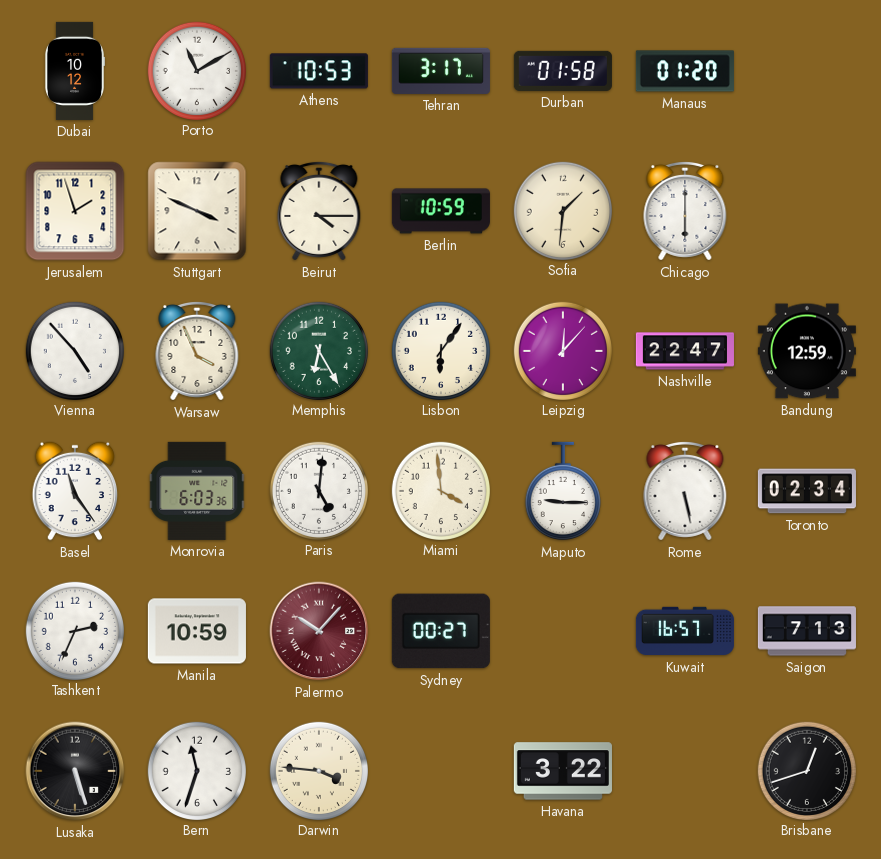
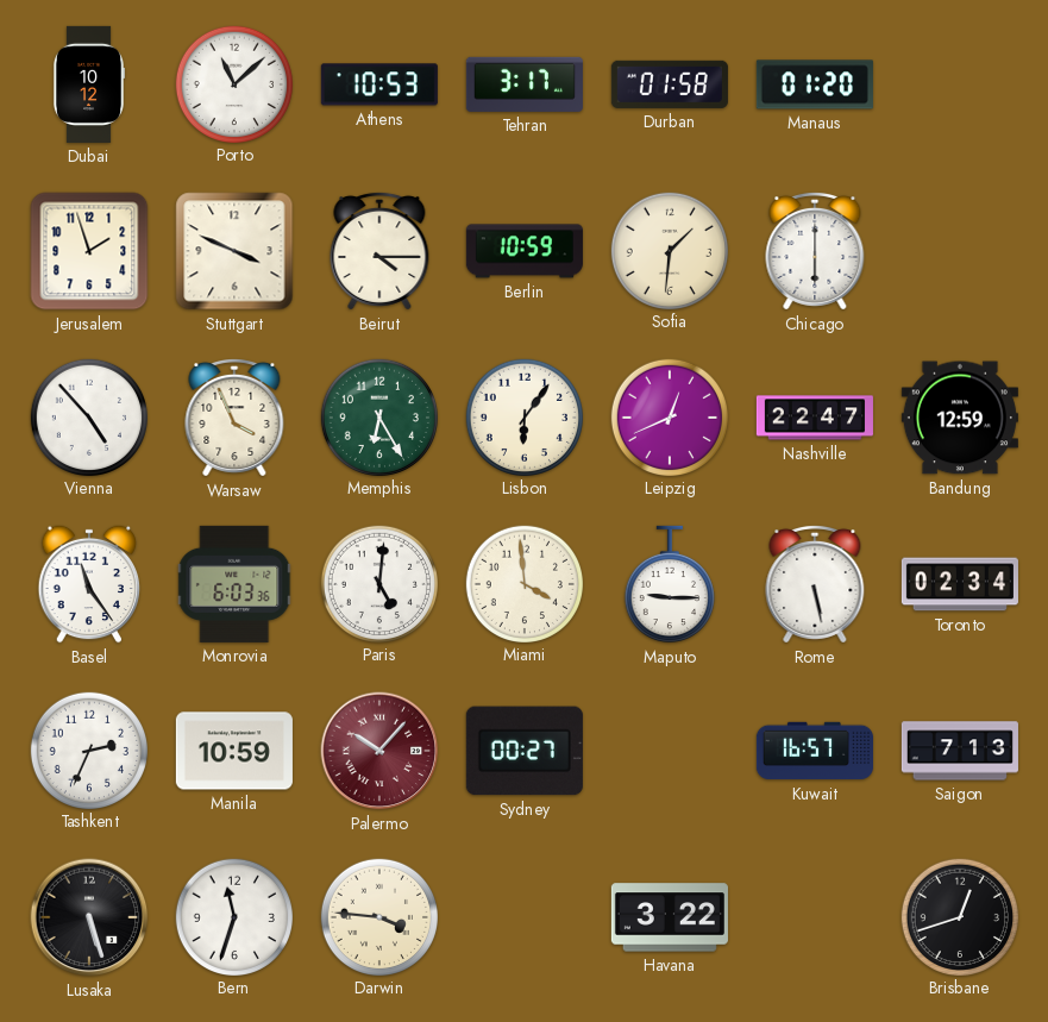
Porto: 11:10 -> 11:08 (233, 83)
Leipzig: 12:07 -> 12:41 (669, 416)
